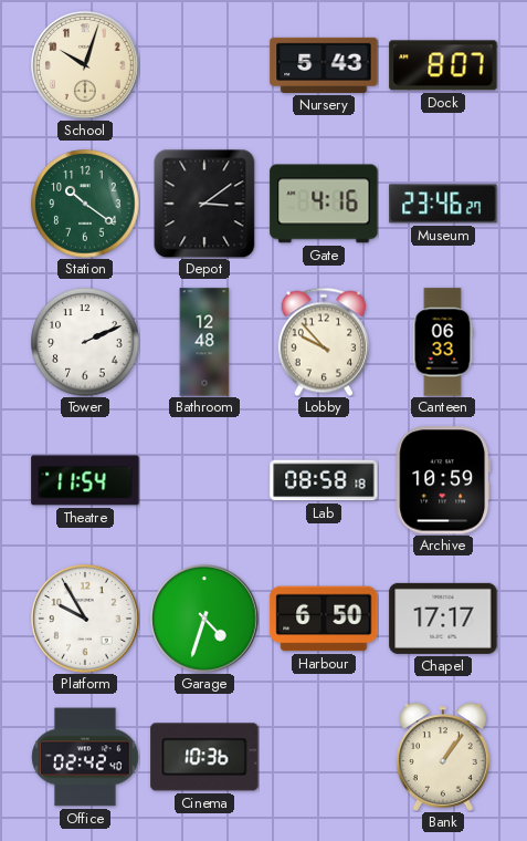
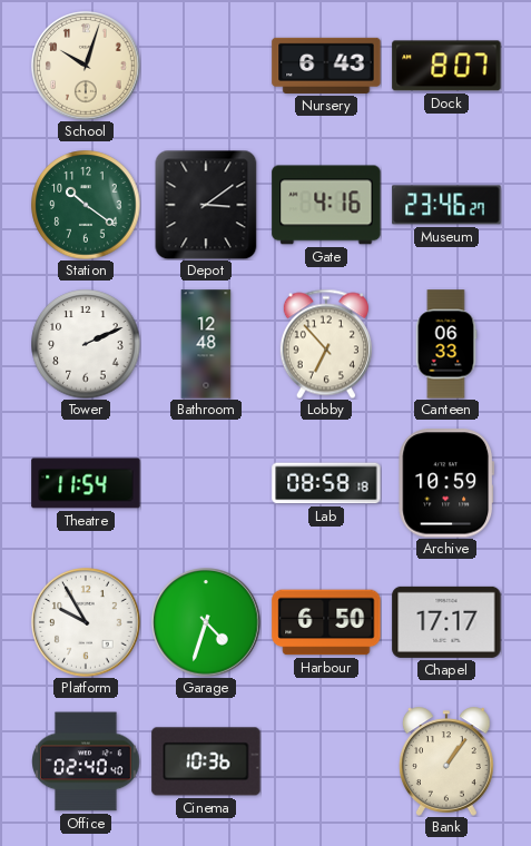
Nursery: 5:43 -> 6:43 (326, 66)
Lobby: 9:53 -> 6:53 (326, 344)
Office: 02:42 -> 02:40 (86, 761)
